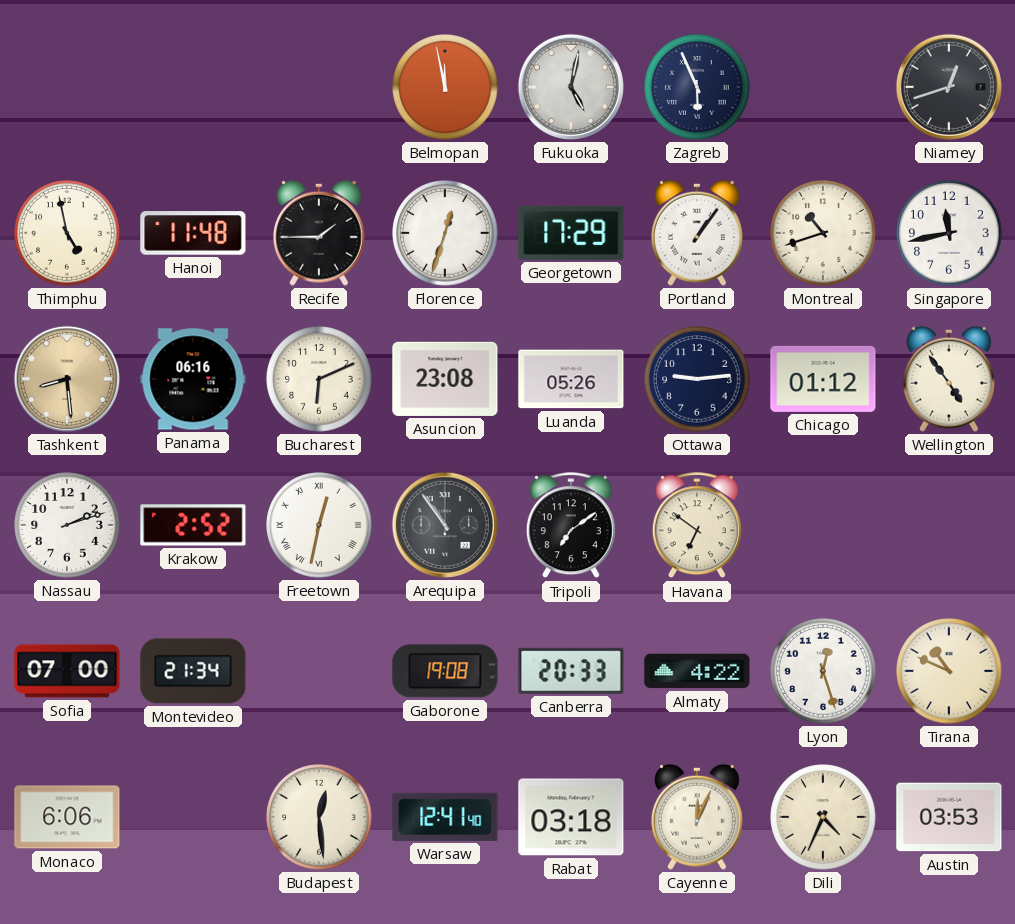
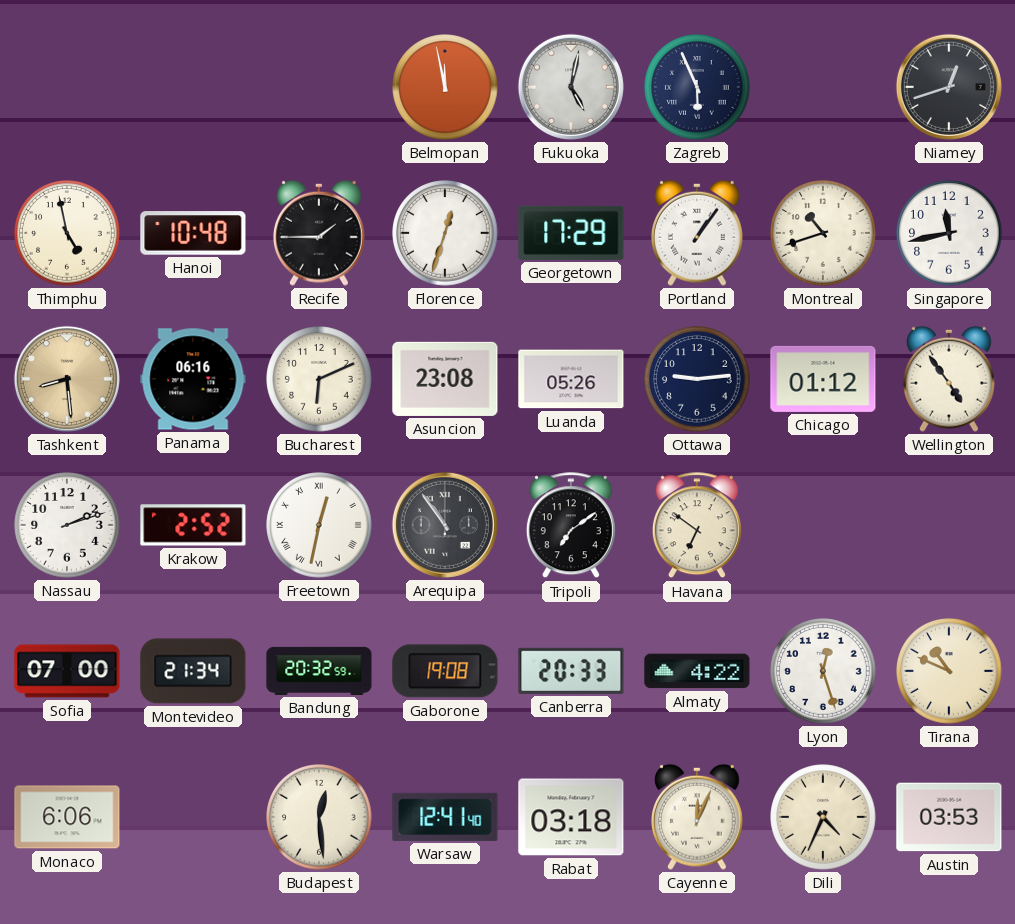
Hanoi: 11:48 -> 10:48 (193, 233)
Bandung: none -> 20:32 (319, 671)
